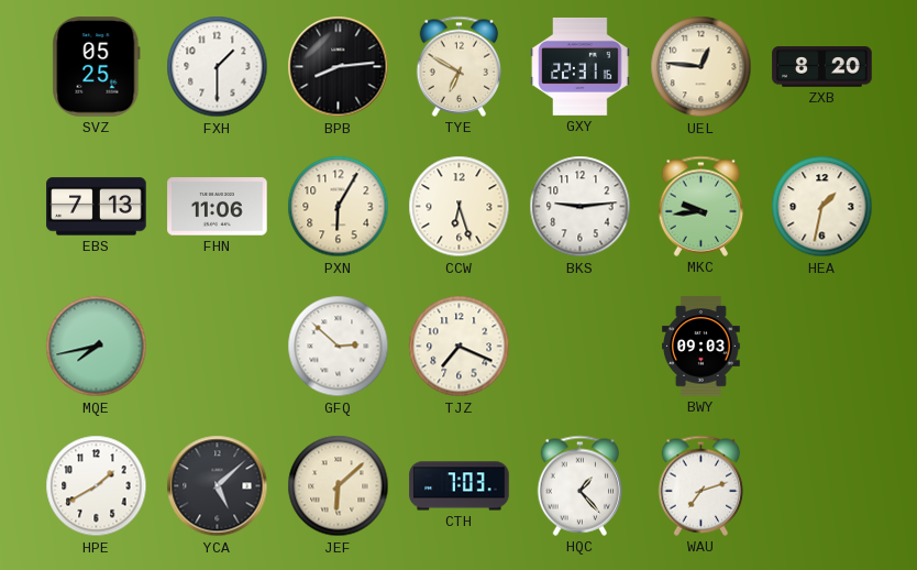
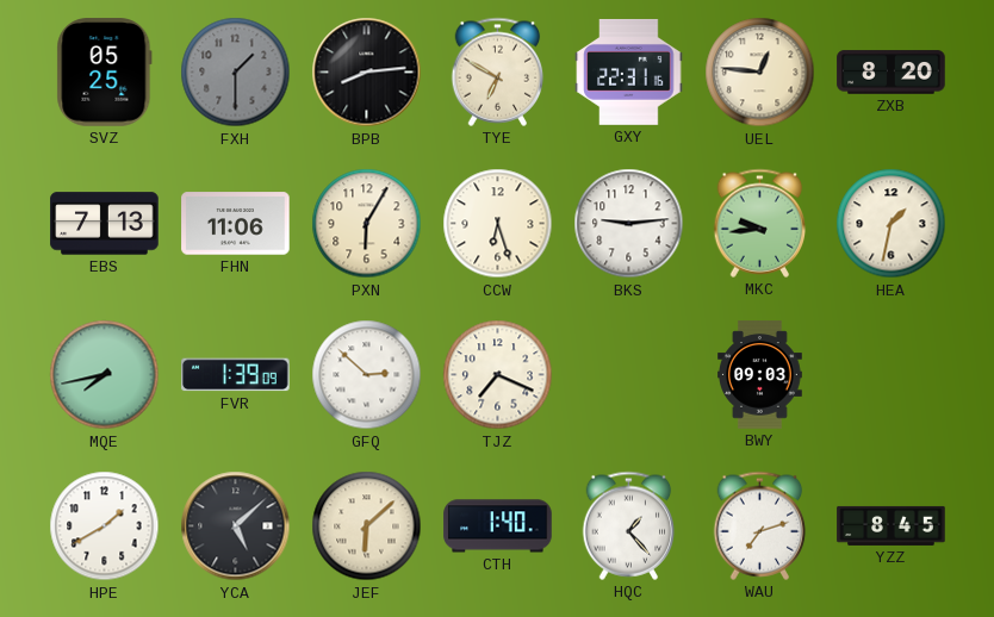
FXH dial: white -> grey (236, 73)
FVR: none -> 1:39 (236, 375)
CTH: 7:03 -> 1:40 (498, 526)
YZZ: none -> 8:45 (892, 525)
